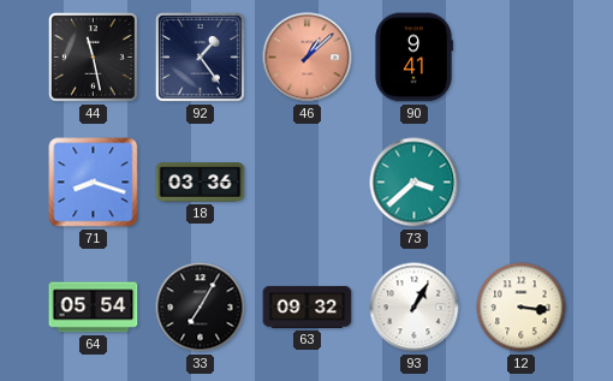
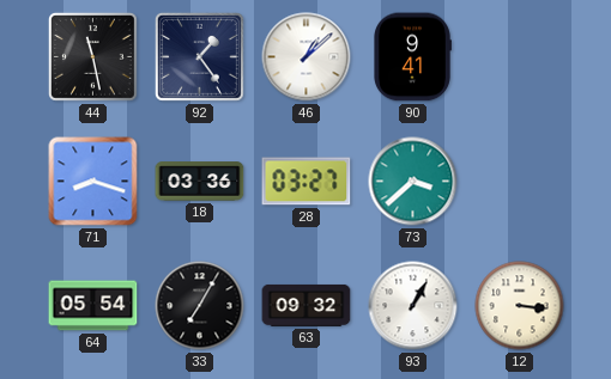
46 dial: salmon -> white (307, 57)
28: none -> 03:27 (307, 182)
